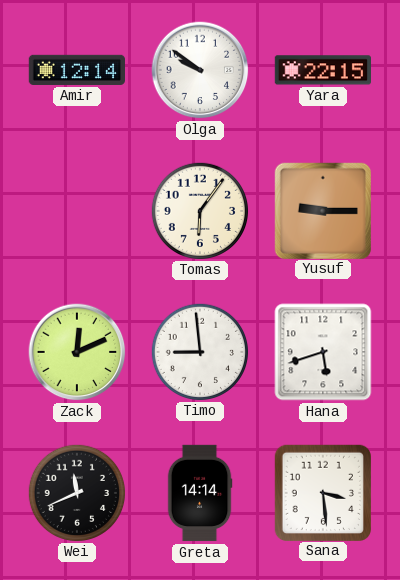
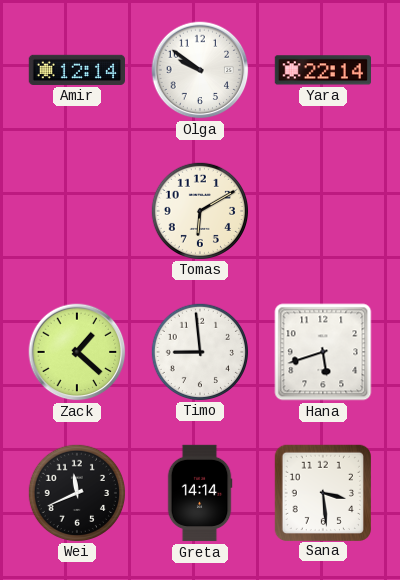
Yara: 22:15 -> 22:14 (322, 70)
Tomas: 6:06 -> 6:10 (199, 210)
Yusuf: 9:15 -> none (322, 210)
Zack: 12:11 -> 1:22 (77, 352)
